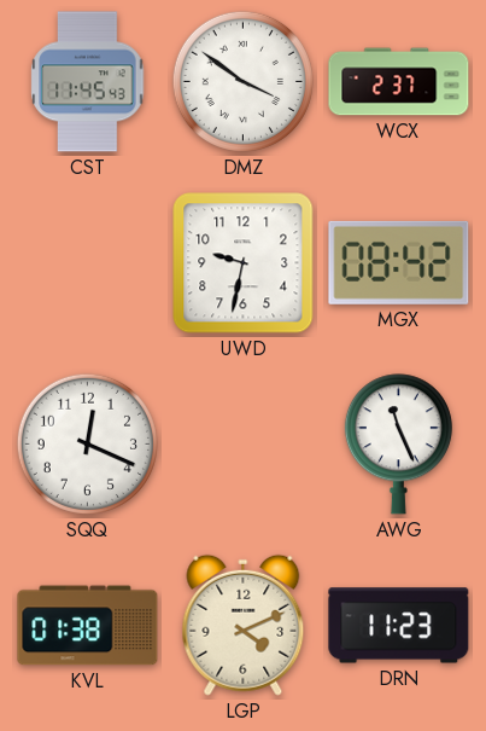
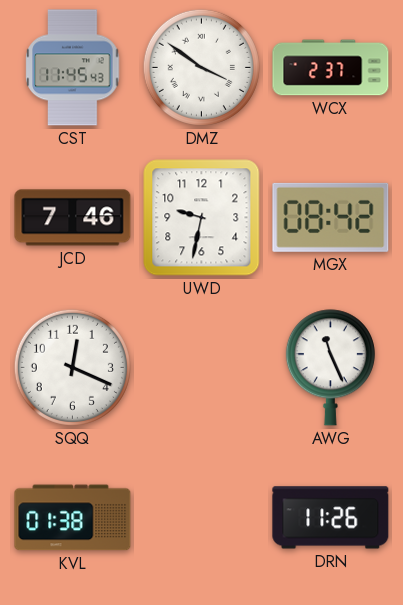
JCD: none -> 7:46 (73, 218)
LGP: 4:11 -> none (244, 625)
DRN: 11:23 -> 11:26 (331, 518)
